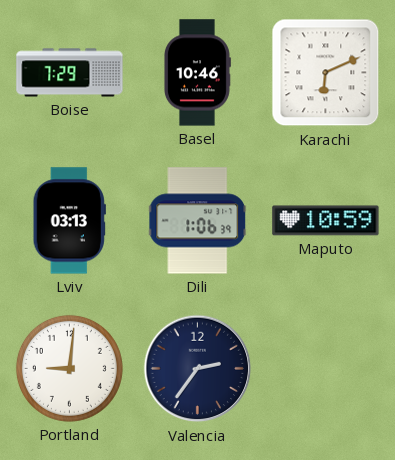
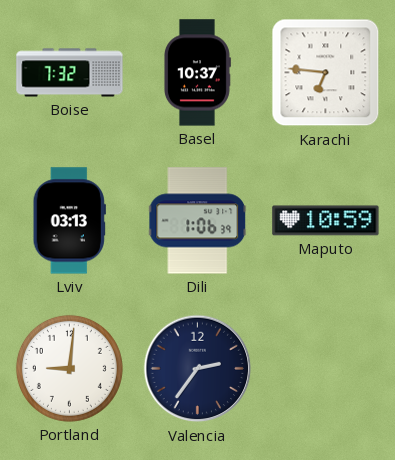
Boise: 7:29 -> 7:32 (70, 73)
Basel: 10:46 -> 10:37 (198, 73)
Karachi: 6:11 -> 6:46 (326, 73)
